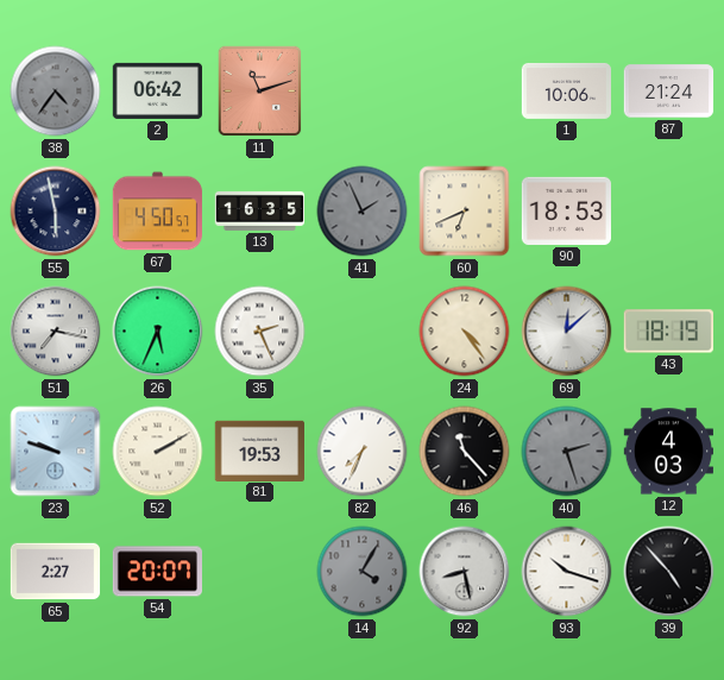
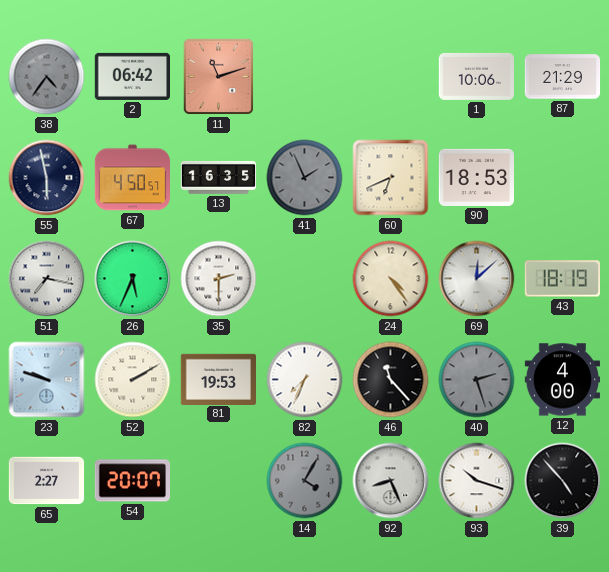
87: 21:24 -> 21:29 (563, 77)
35: 2:26 -> 2:30 (219, 279)
12: 4:03 -> 4:00 (562, 380)
92: 8:28 -> 8:26 (391, 481)
